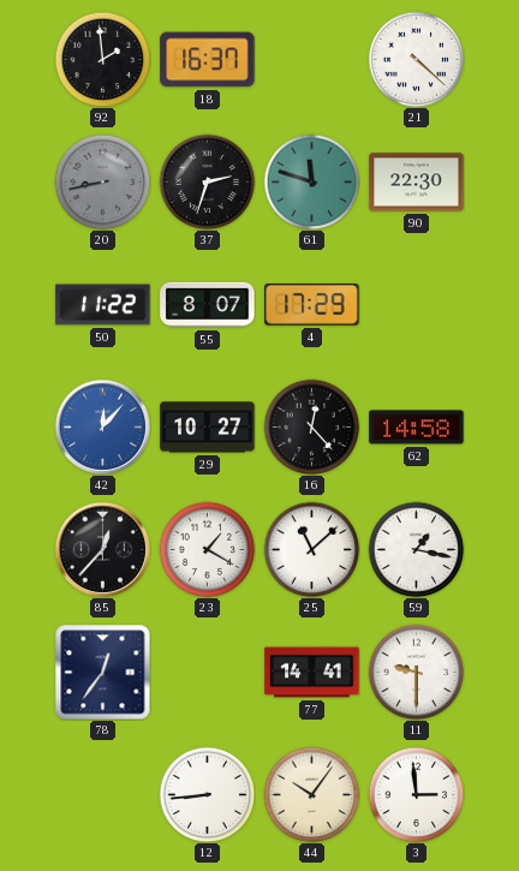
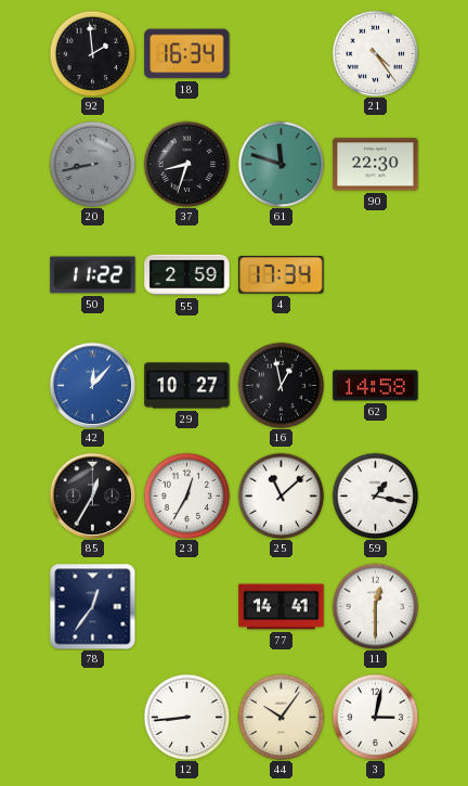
18: 16:37 -> 16:34 (187, 54)
21: 4:22 -> 4:24 (375, 53)
37: 2:33 -> 8:33 (186, 164)
55: 8:07 -> 2:59 (187, 275)
4: 17:29 -> 17:34 (282, 275)
16: 12:23 -> 12:58 (281, 385)
85: 12:37 -> 12:35 (92, 495)
23: 1:20 -> 12:35 (186, 495)
11: 9:30 -> 12:30 (375, 606)
3: 2:59 -> 3:02 (375, 717)
